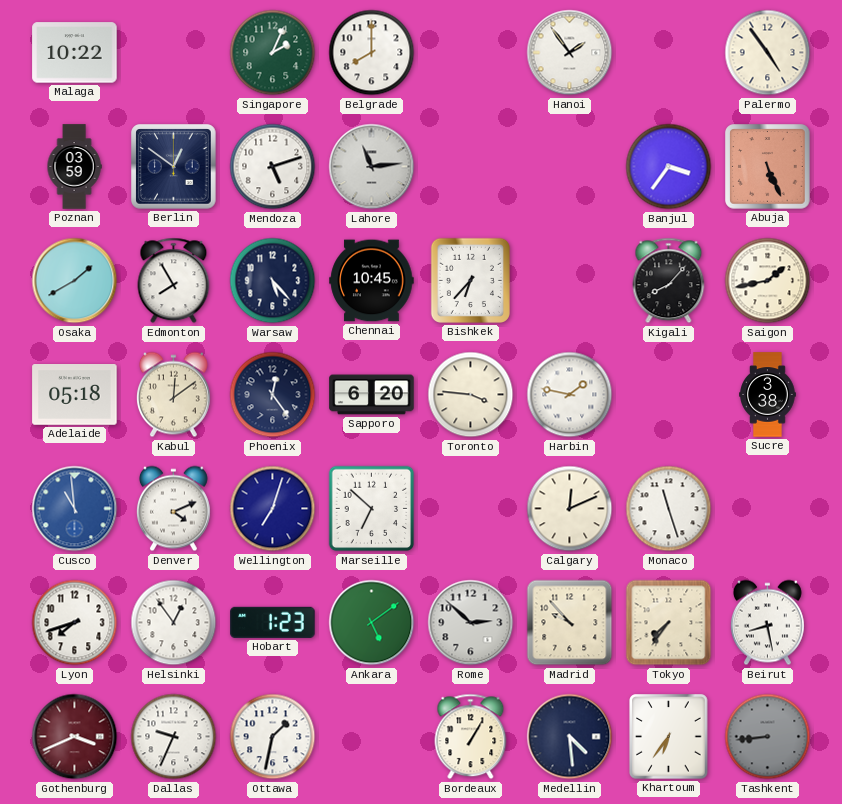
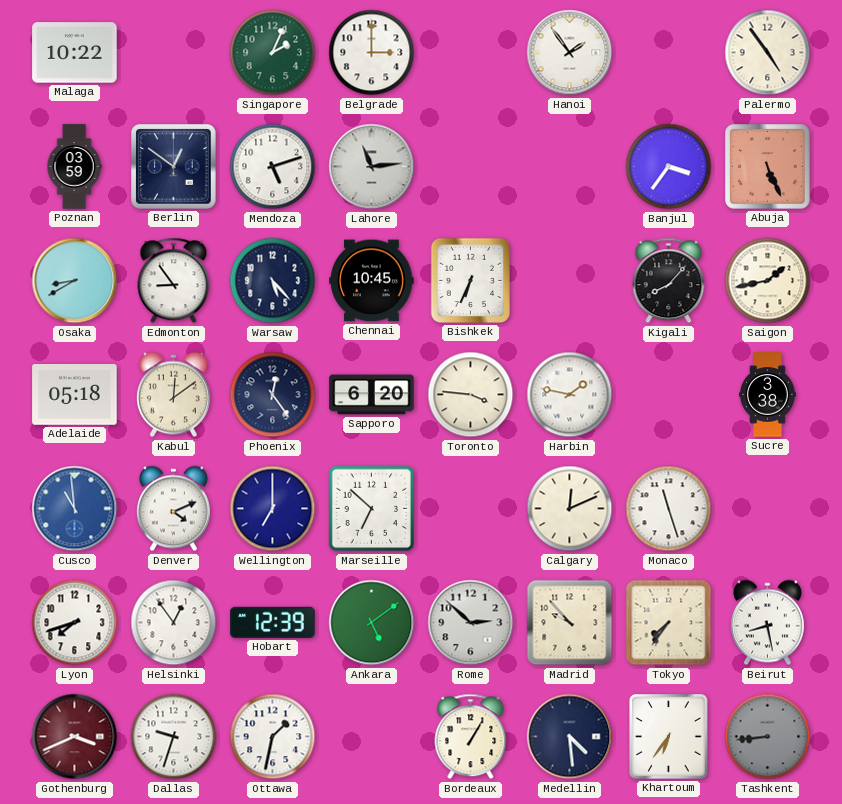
Belgrade: 8:00 -> 3:00 (372, 53)
Osaka: 1:40 -> 8:40 (75, 281)
Edmonton: 7:55 -> 8:54 (174, 281)
Bishkek: 6:37 -> 6:34 (470, 280)
Wellington: 7:03 -> 7:00 (273, 509)
Hobart: 1:23 -> 12:39 (273, 622)
Dallas: 9:34 -> 9:33 (174, 737)
